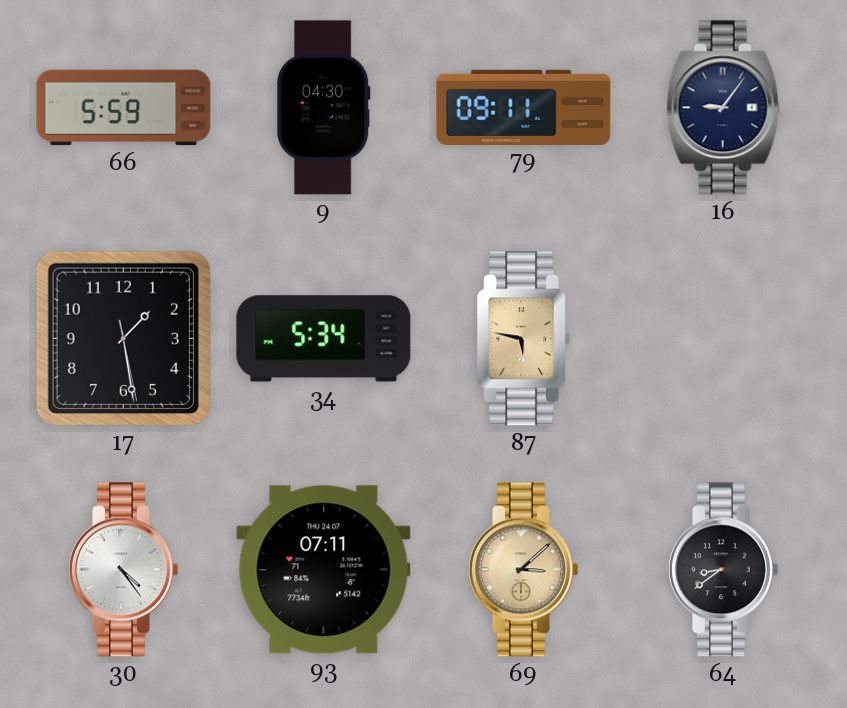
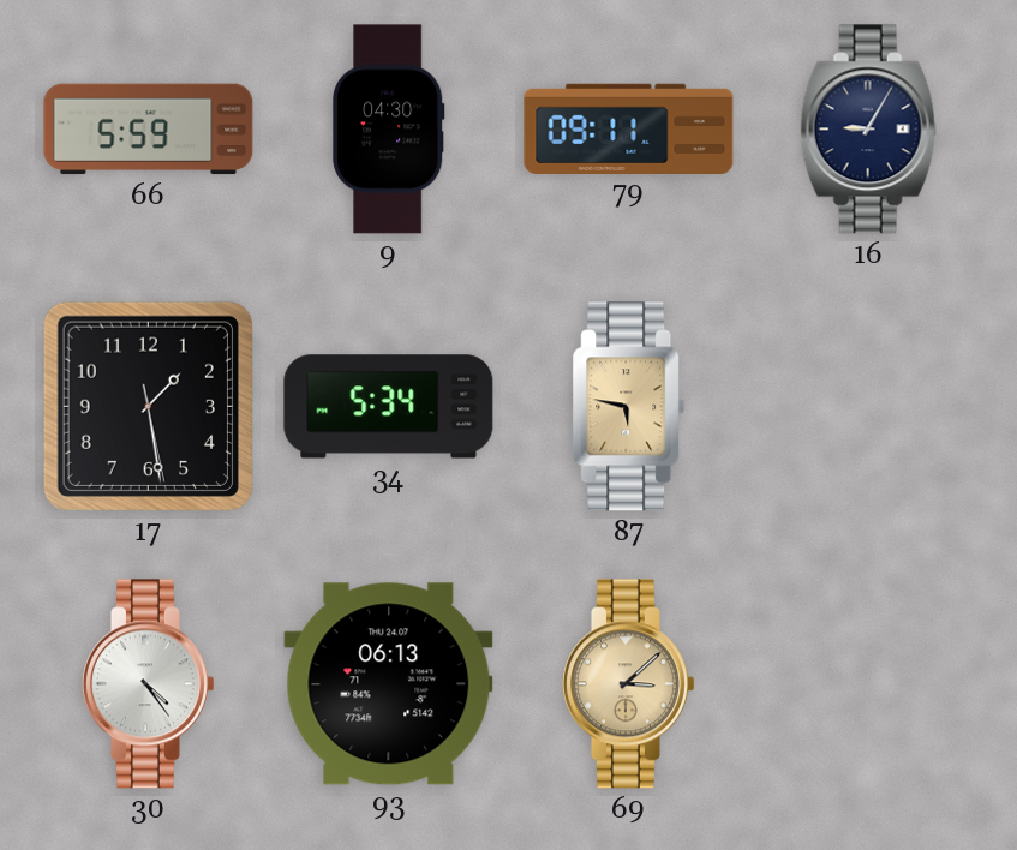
16: 9:06 -> 9:05 (869, 130)
93: 07:11 -> 06:13 (389, 684)
64: 8:39 -> none (723, 570)
